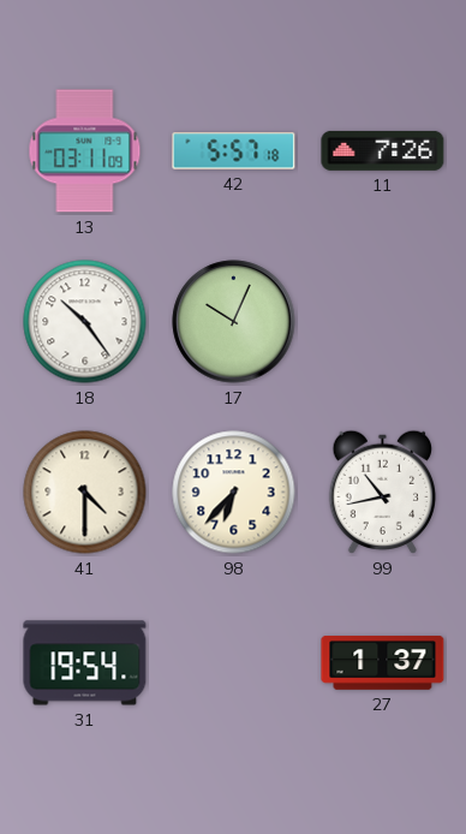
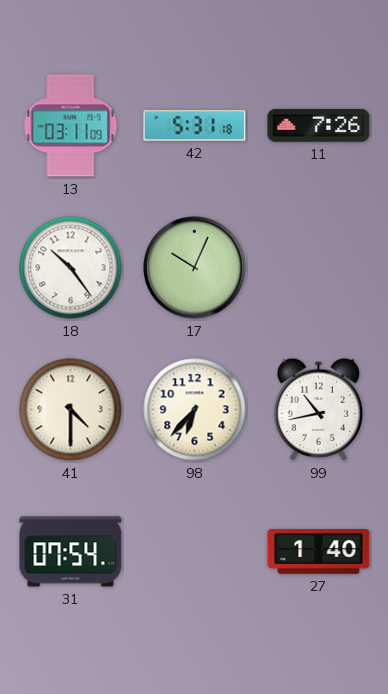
42: 5:57 -> 5:31 (195, 126)
31: 19:54 -> 07:54 (71, 552)
27: 1:37 -> 1:40 (319, 552)
